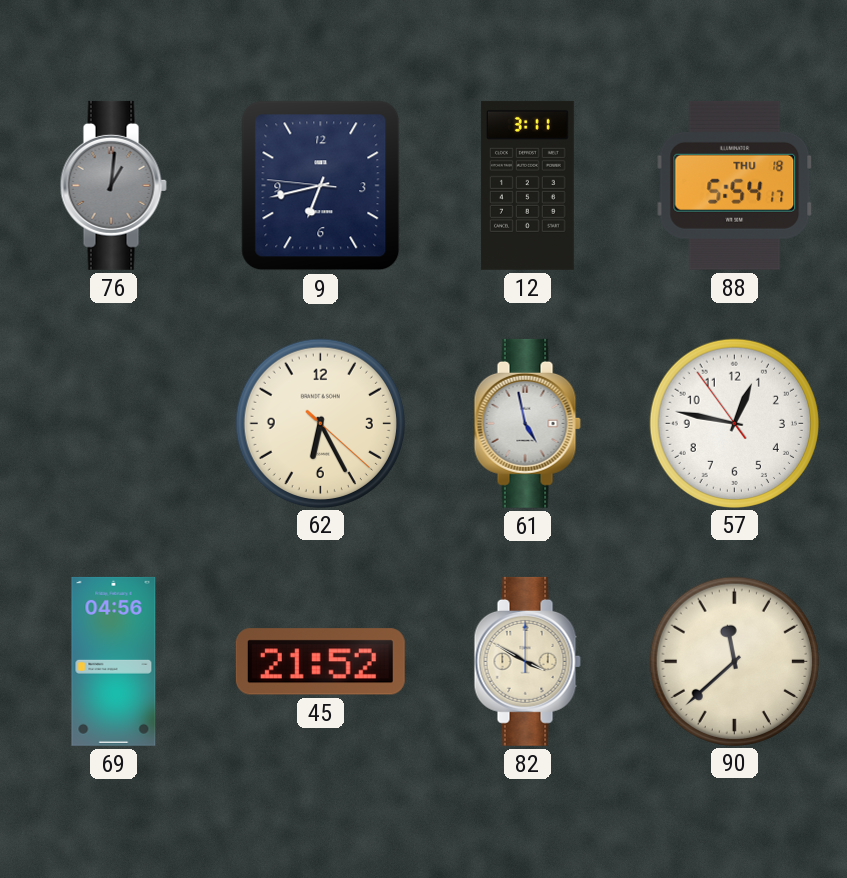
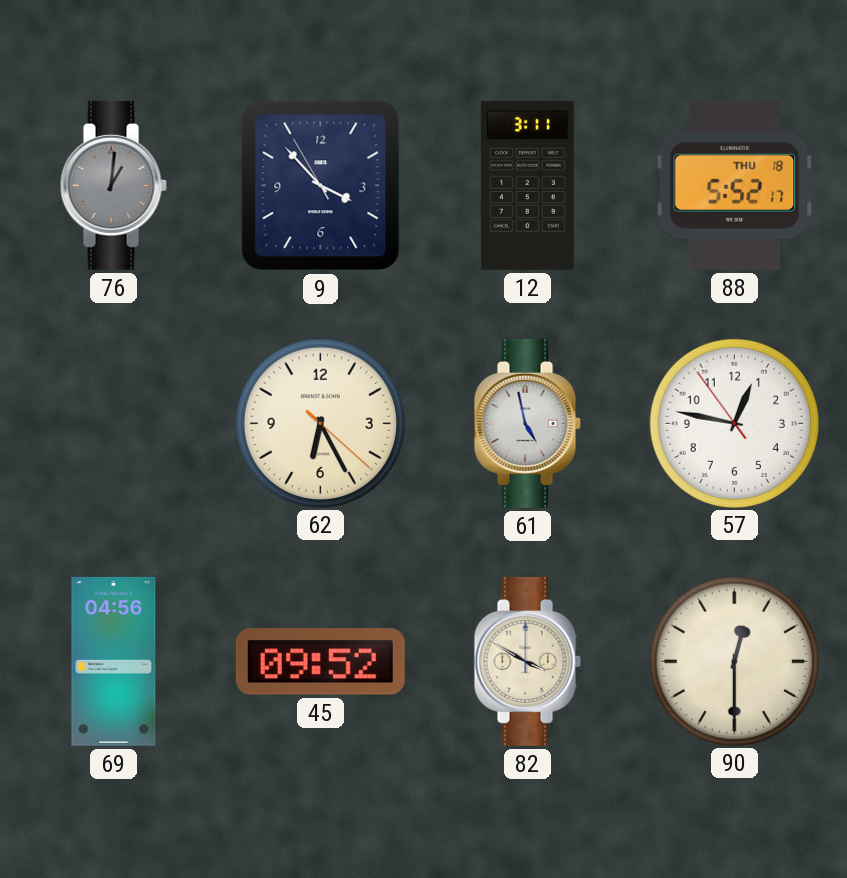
9: 6:42 -> 3:52 (321, 186)
88: 5:54 -> 5:52 (735, 185)
45: 21:52 -> 09:52 (320, 662)
90: 11:38 -> 12:30 (734, 661)
